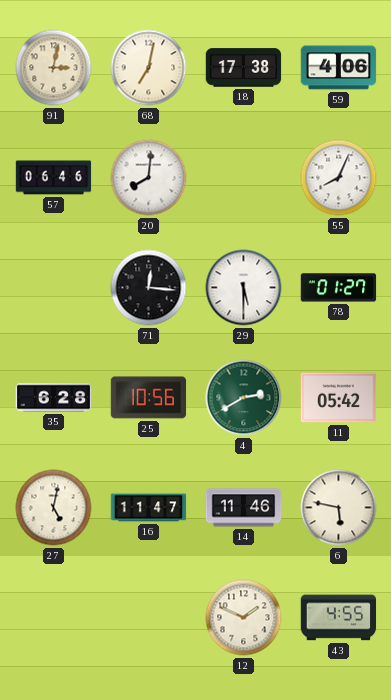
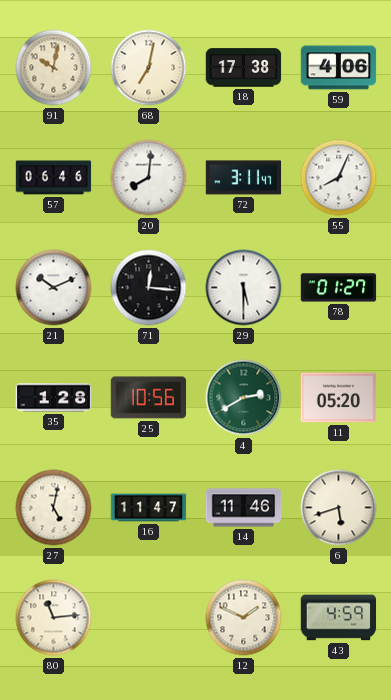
91: 3:02 -> 10:02 (54, 68)
72: none -> 3:11 (244, 178)
21: none -> 10:11 (54, 288)
35: 6:28 -> 1:28 (54, 398)
11: 05:42 -> 05:20 (339, 398)
6: 5:47 -> 5:42 (339, 508)
80: none -> 11:14 (54, 618)
43: 4:55 -> 4:59 (339, 618)
